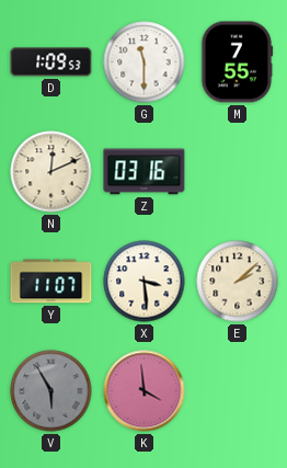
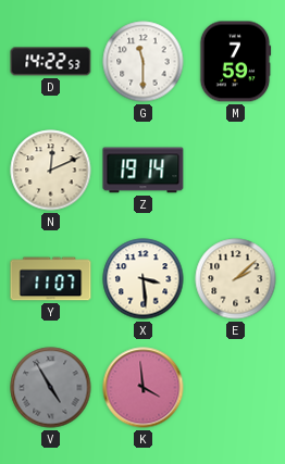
D: 1:09 -> 14:22 (51, 62)
M: 7:55 -> 7:59 (235, 62)
Z: 03:16 -> 19:14 (144, 171)
V: 5:55 -> 4:55 (51, 388)
